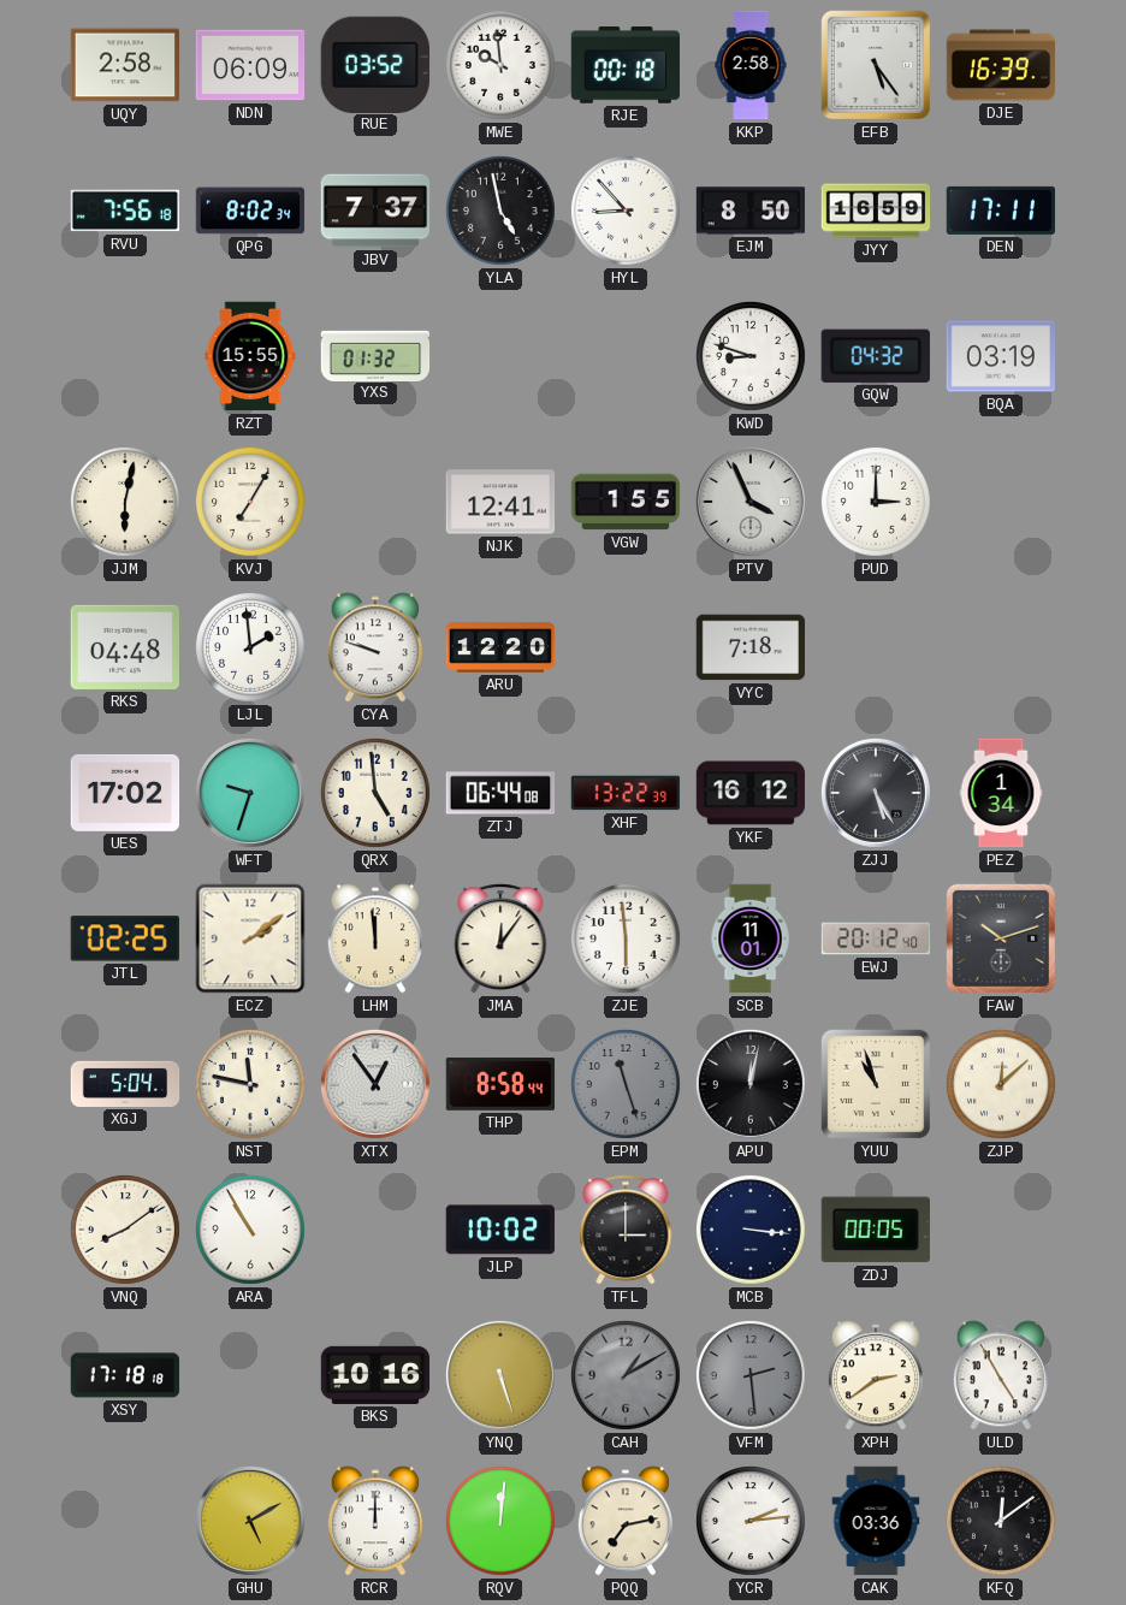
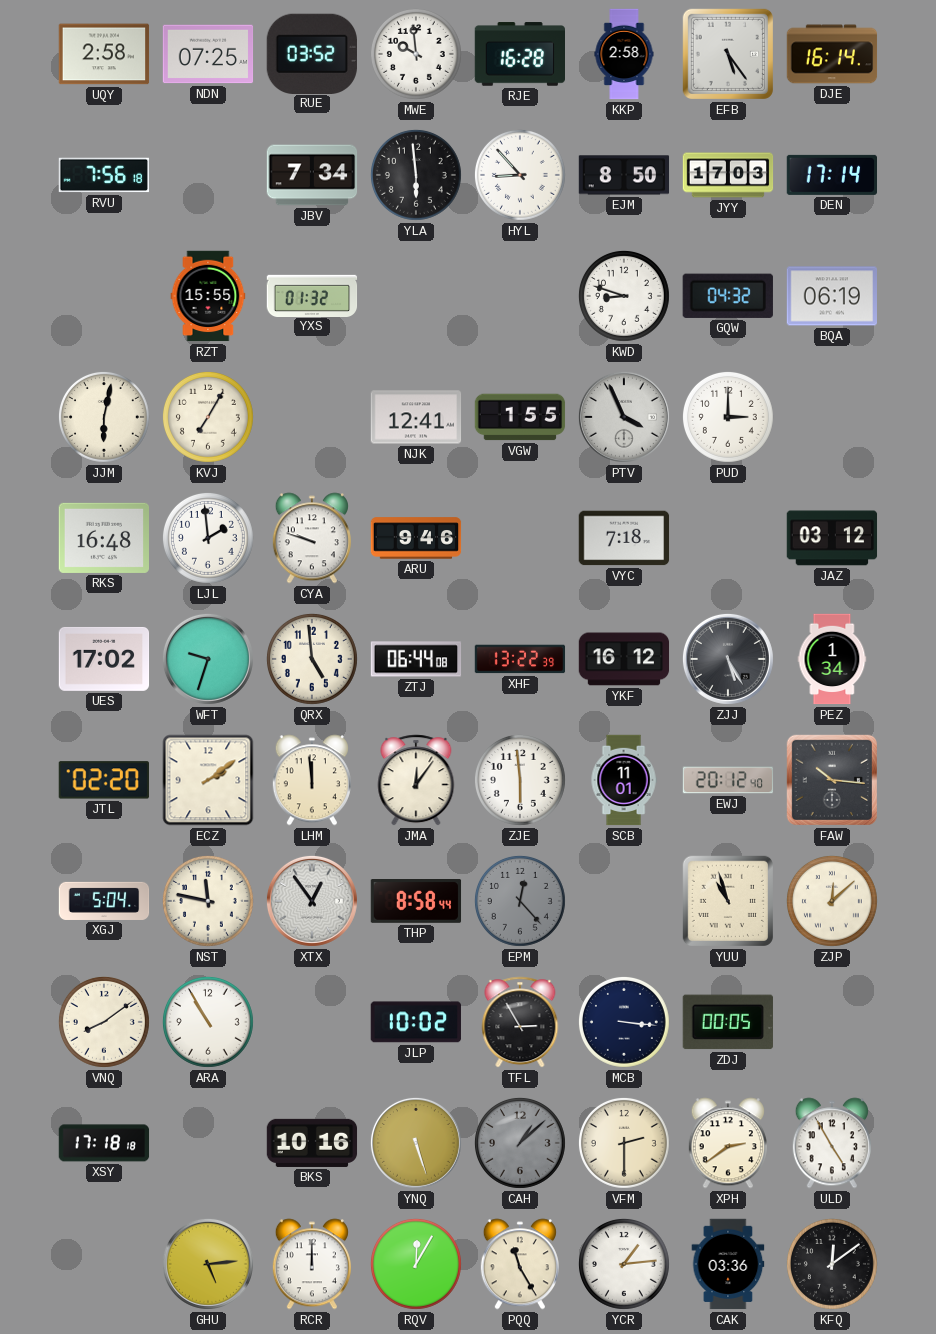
NDN: 06:09 -> 07:25 (208, 54)
RJE: 00:18 -> 16:28 (519, 54)
DJE: 16:39 -> 16:14 (832, 54)
QPG: 8:02 -> none (250, 211)
JBV: 7:37 -> 7:34 (312, 175)
YLA: 4:58 -> 5:59 (416, 175)
JYY: 16:59 -> 17:03 (728, 175)
DEN: 17:11 -> 17:14 (831, 175)
BQA: 03:19 -> 06:19 (832, 296)
RKS: 04:48 -> 16:48 (104, 538)
ARU: 12:20 -> 9:46 (416, 538)
JAZ: none -> 03:12 (832, 538)
JTL: 02:25 -> 02:20 (104, 780)
FAW: 10:12 -> 10:16 (832, 780)
EPM: 11:27 -> 12:23 (520, 901)
APU: 12:02 -> none (751, 1084)
TFL: 3:00 -> 2:55 (520, 1022)
CAH: 1:10 -> 1:08 (520, 1143)
VFM: 2:29 -> 2:30 (624, 1143)
VFM dial: grey -> cream (624, 1143)
GHU: 5:10 -> 5:14 (208, 1264)
RQV: 12:01 -> 12:05 (416, 1264)
PQQ: 7:13 -> 11:25 (520, 1264)
YCR: 2:14 -> 1:14 (624, 1264)
